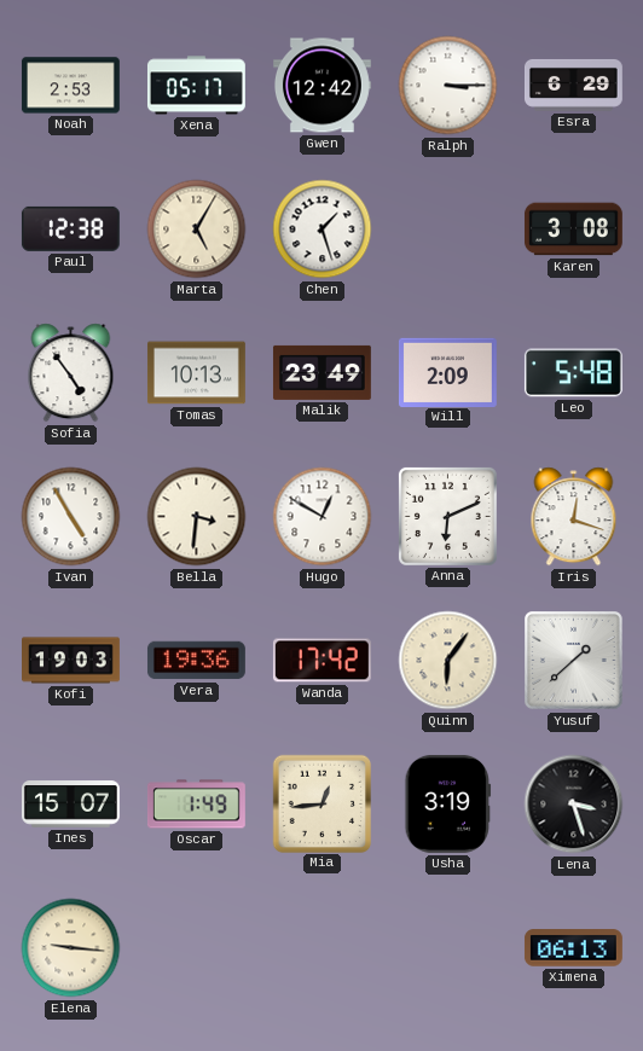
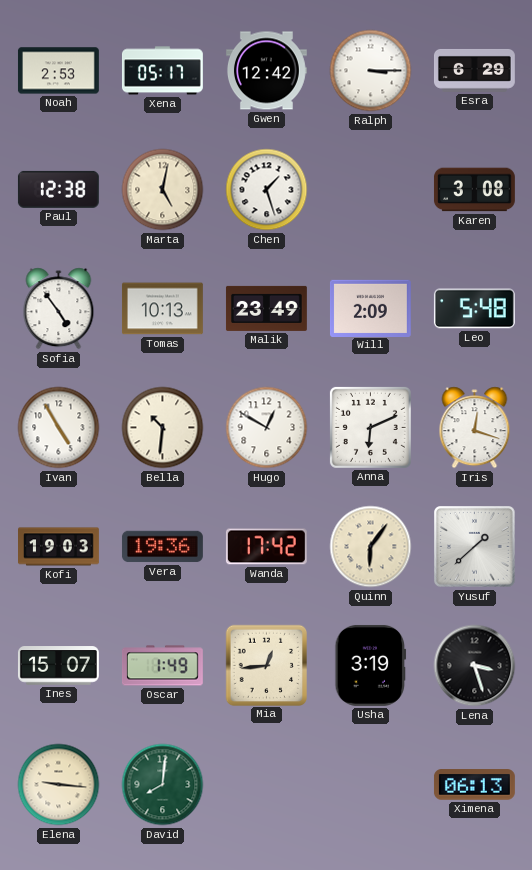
Marta: 5:05 -> 5:02 (163, 190)
Bella: 3:31 -> 10:31 (163, 428)
David: none -> 8:01 (163, 785)
